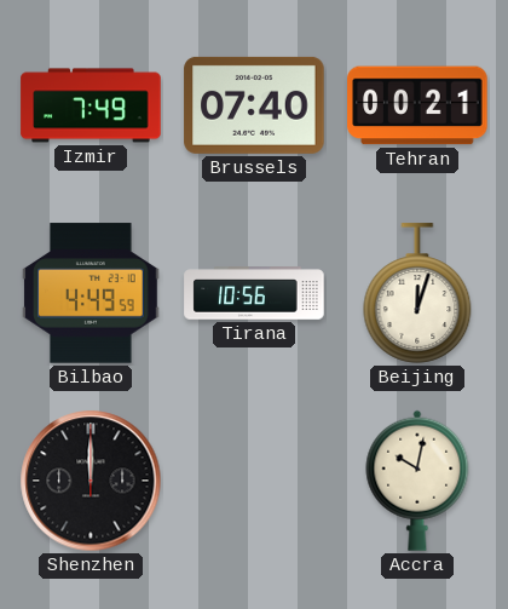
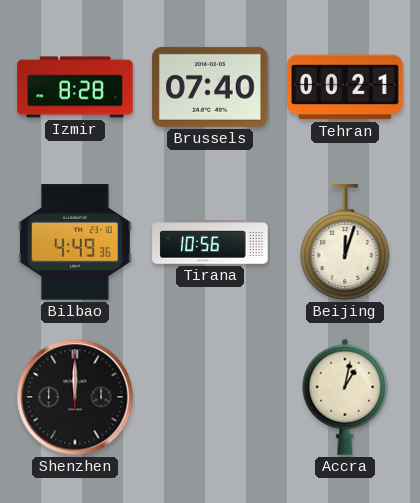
Izmir: 7:49 -> 8:28 (75, 87)
Bilbao: 4:49:59 -> 4:49:36 (75, 242)
Accra: 10:02 -> 1:02 (345, 397)
